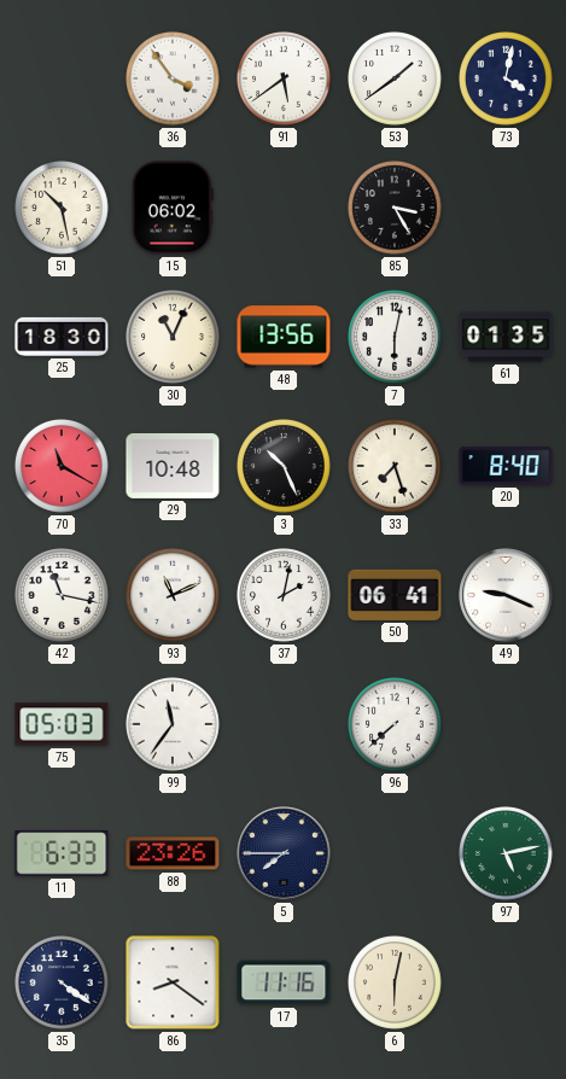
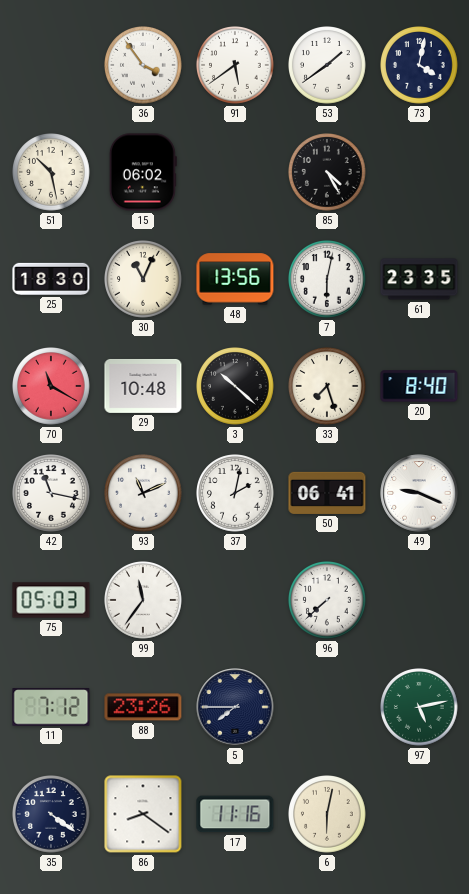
85: 3:25 -> 4:25 (328, 173)
61: 01:35 -> 23:35 (419, 279)
3: 10:26 -> 10:22 (236, 387)
11: 6:33 -> 7:12 (51, 707)
